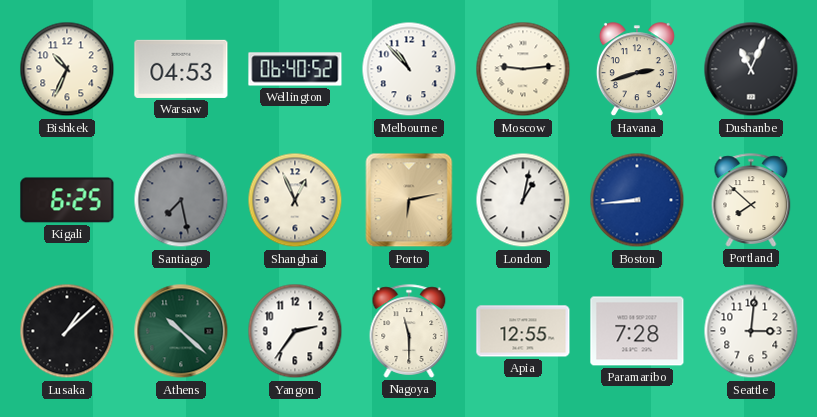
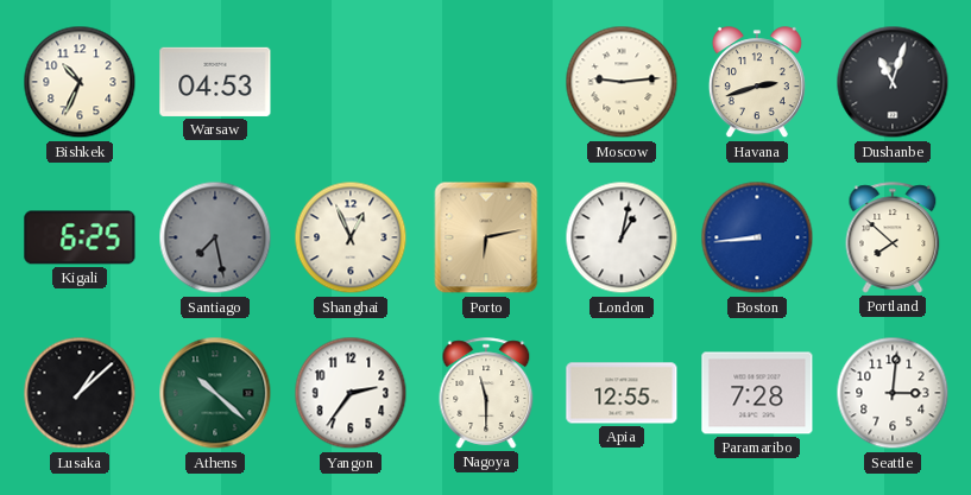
Wellington: 06:40 -> none (295, 69)
Melbourne: 10:53 -> none (409, 69)
Dushanbe: 11:04 -> 11:03 (893, 82)
